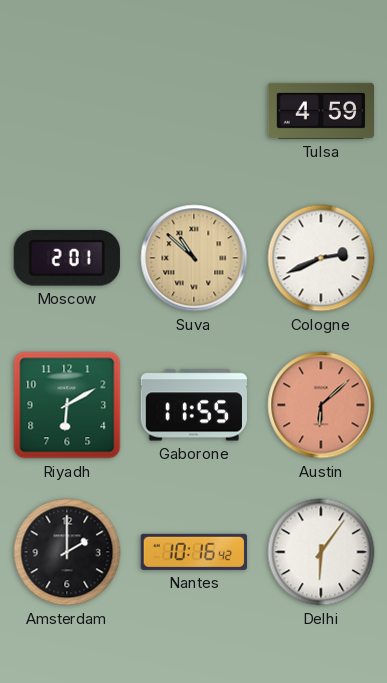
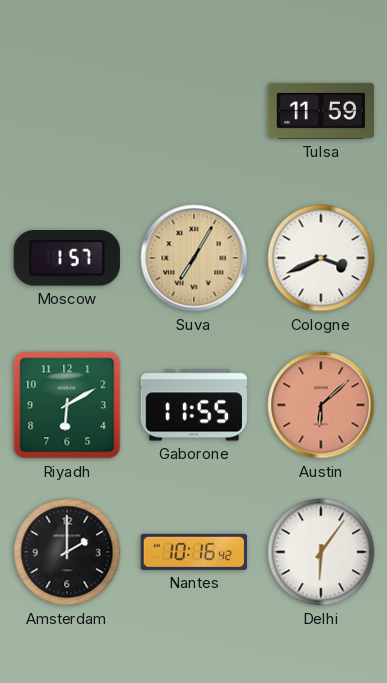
Tulsa: 4:59 -> 11:59 (320, 111)
Moscow: 2:01 -> 1:57 (67, 258)
Suva: 10:52 -> 7:05 (194, 258)
Cologne: 2:41 -> 3:41 (321, 258)
